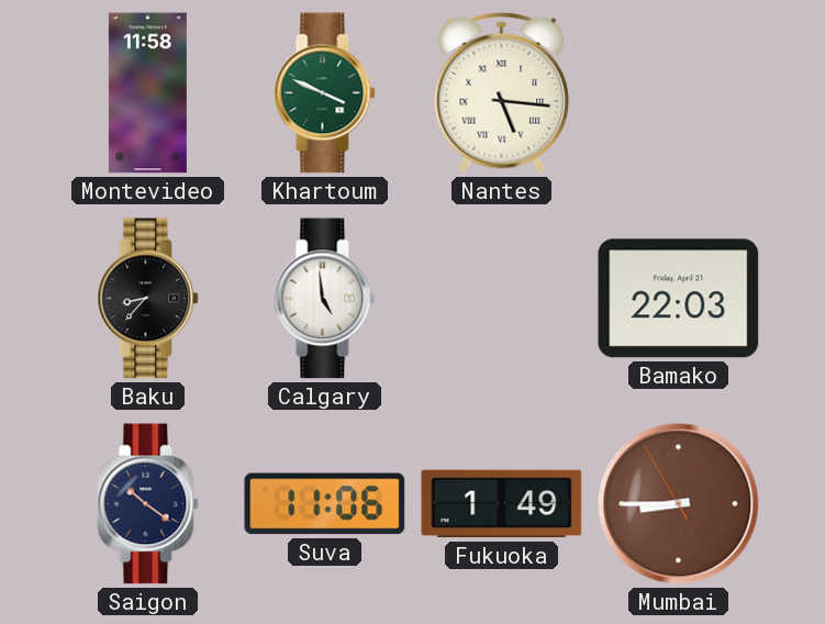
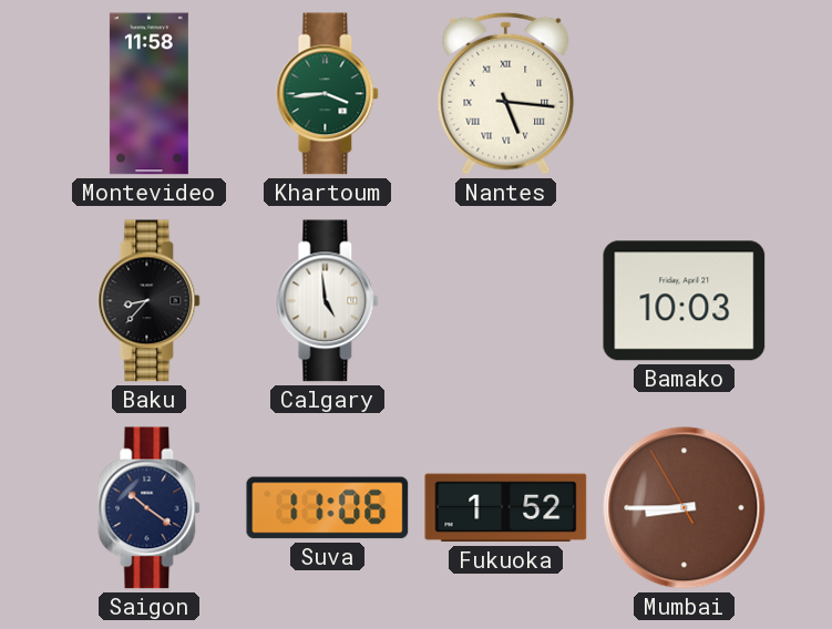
Khartoum: 3:49 -> 3:44 (328, 94)
Bamako: 22:03 -> 10:03 (685, 301)
Fukuoka: 1:49 -> 1:52 (506, 508)
